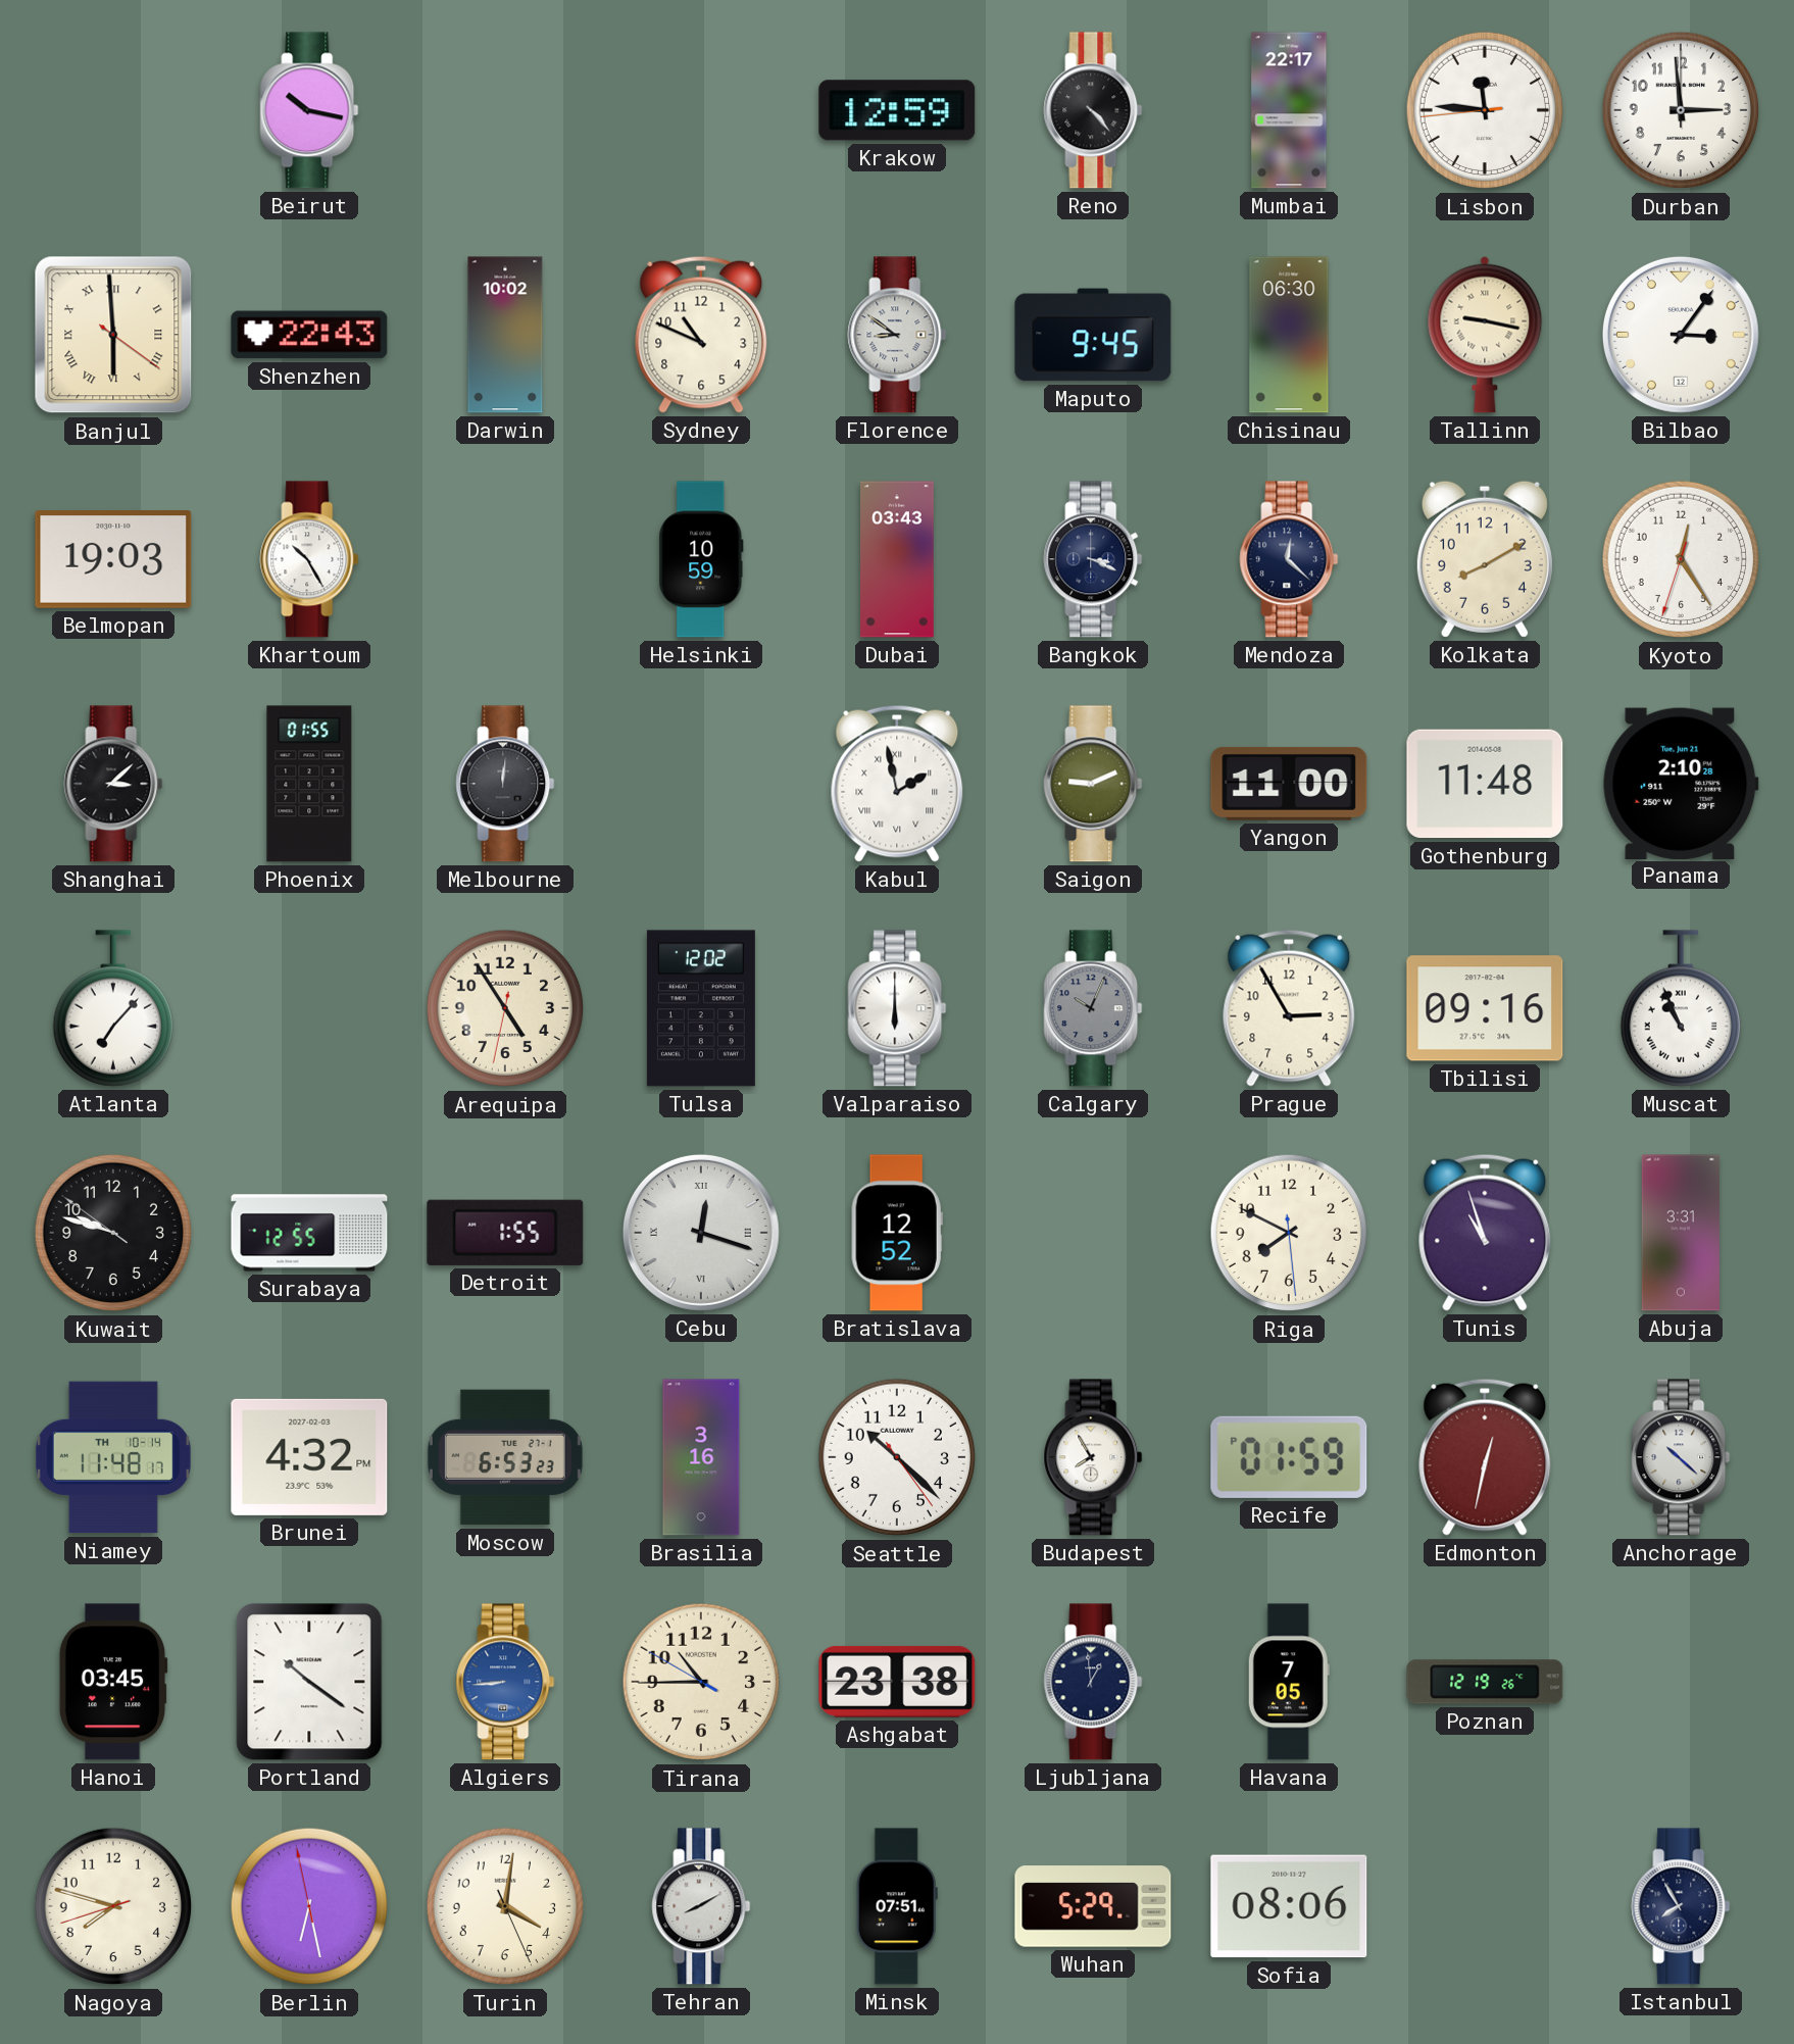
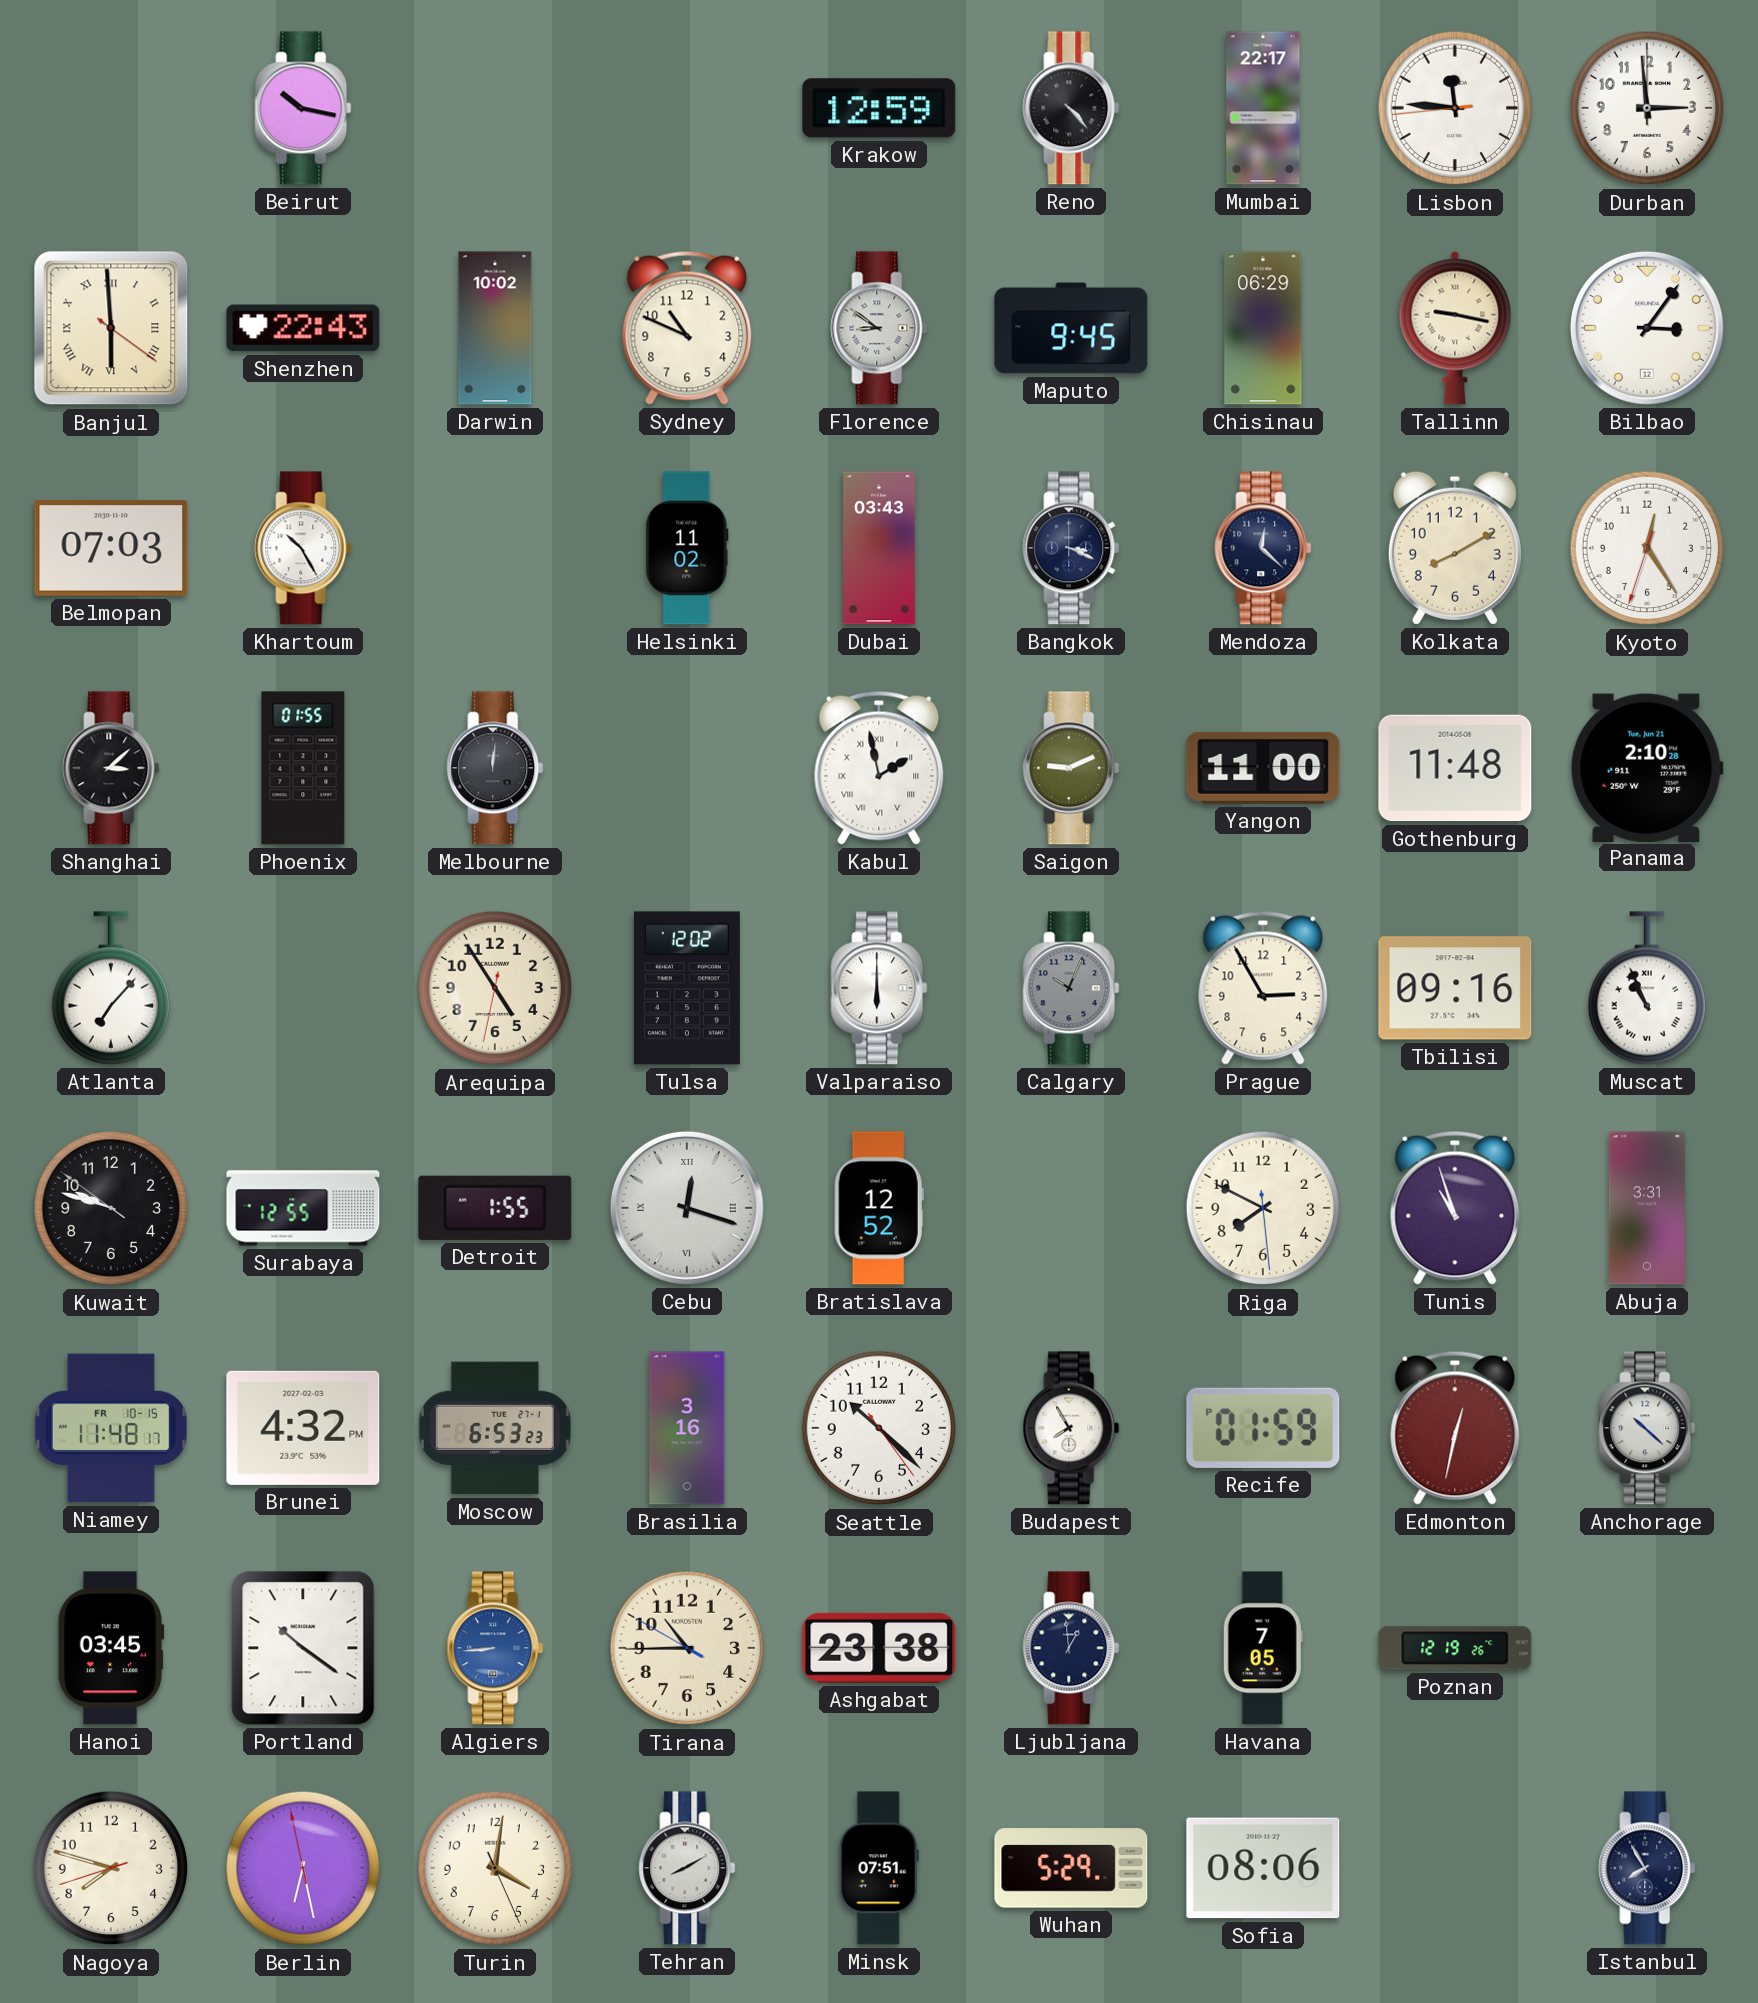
Chisinau: 06:30 -> 06:29 (1263, 328)
Belmopan: 19:03 -> 07:03 (111, 549)
Helsinki: 10:59 -> 11:02 (687, 548)
Niamey date: TH 10-14 -> FR 10-15 (111, 1428)
